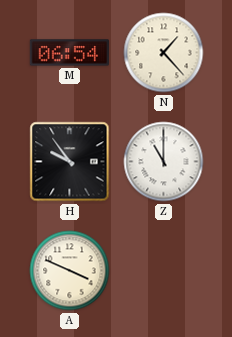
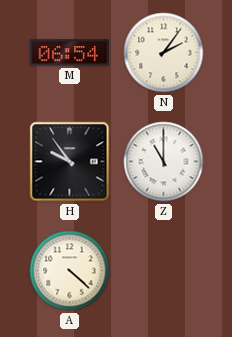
N: 1:23 -> 2:06 (164, 53)
A: 3:49 -> 4:22 (70, 271)
